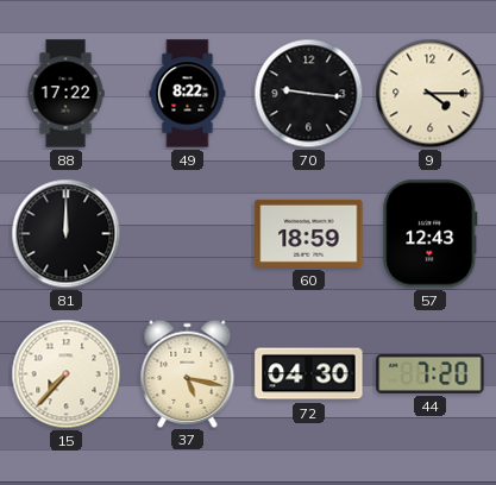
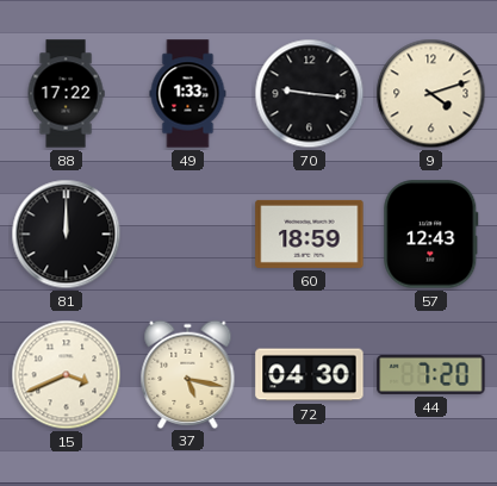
49: 8:22 -> 1:33 (188, 94)
9: 4:15 -> 4:12 (431, 94)
15: 7:37 -> 3:41 (67, 375)
